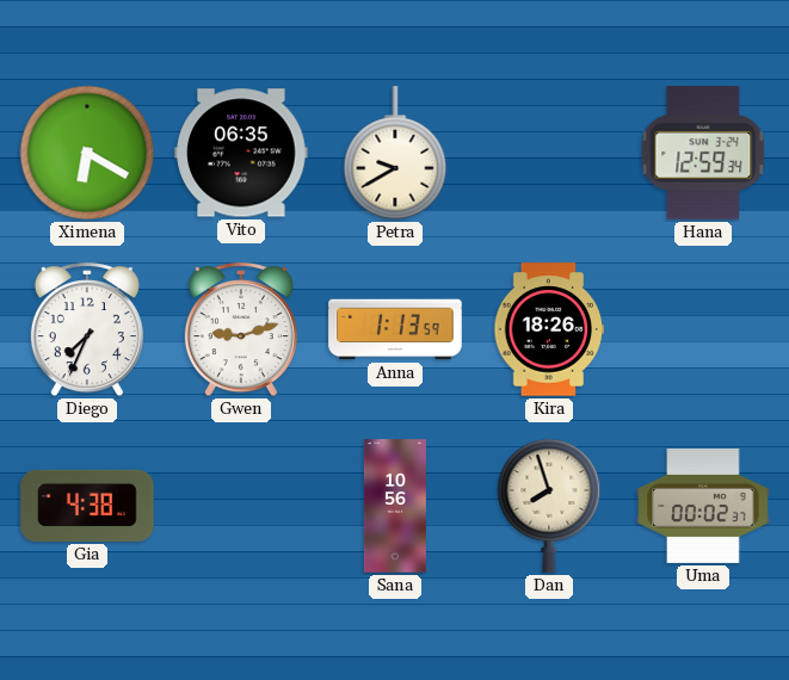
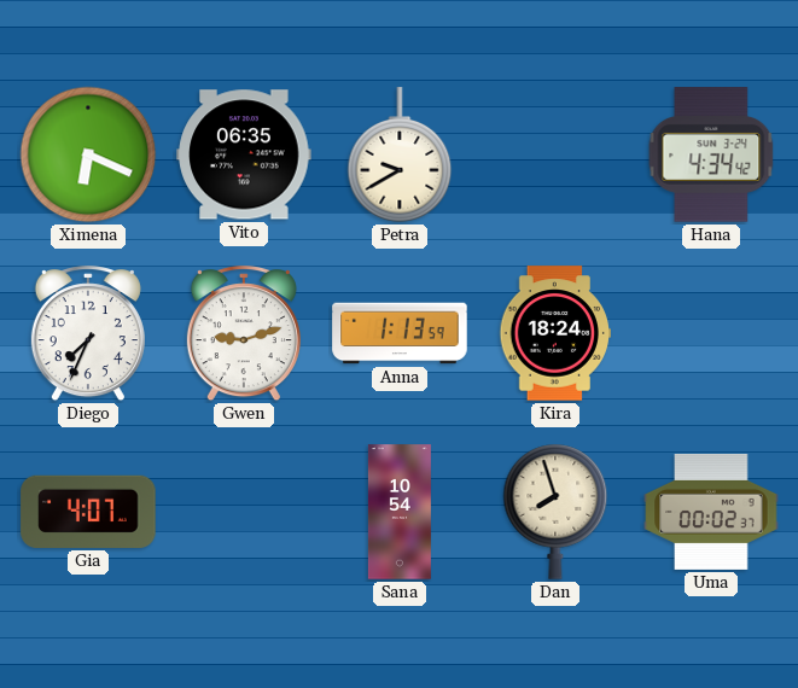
Ximena: 6:20 -> 6:19 (88, 154)
Hana: 12:59 -> 4:34 (711, 154)
Kira: 18:26 -> 18:24 (555, 333)
Gia: 4:38 -> 4:07 (88, 512)
Sana: 10:56 -> 10:54 (400, 512)
